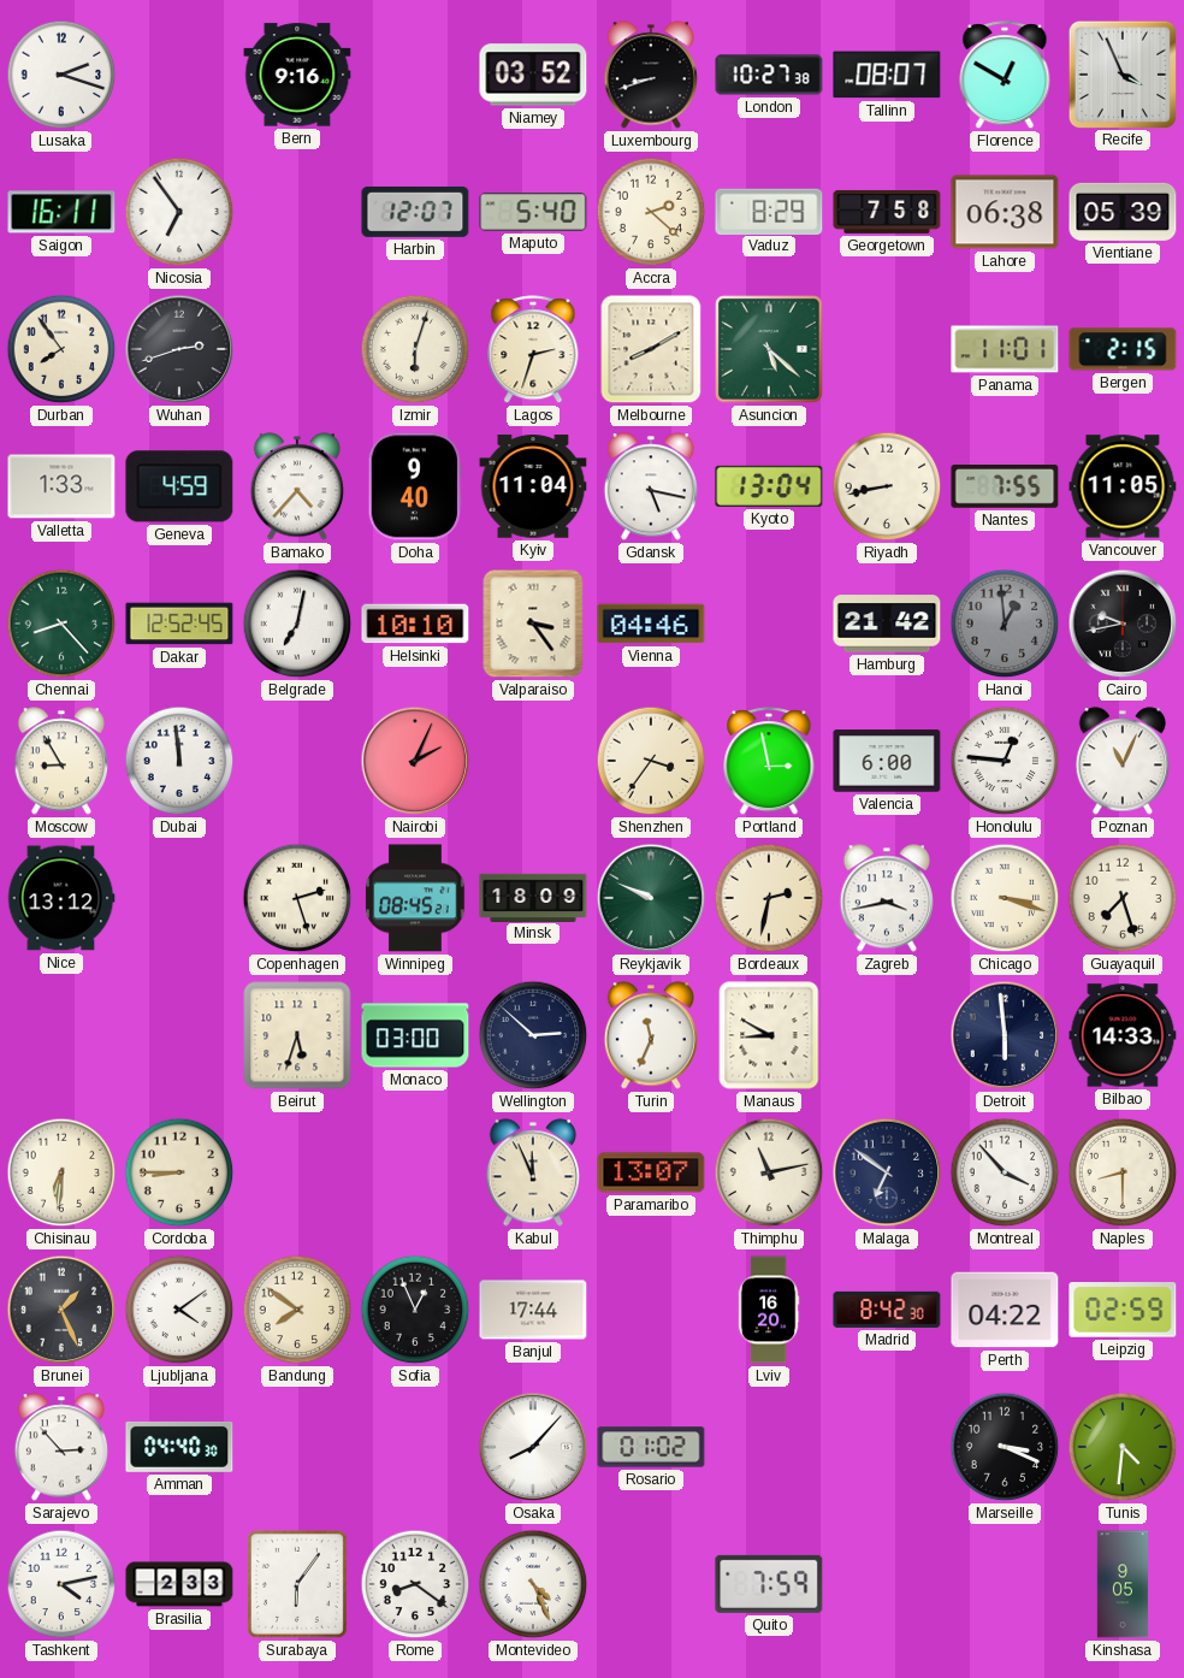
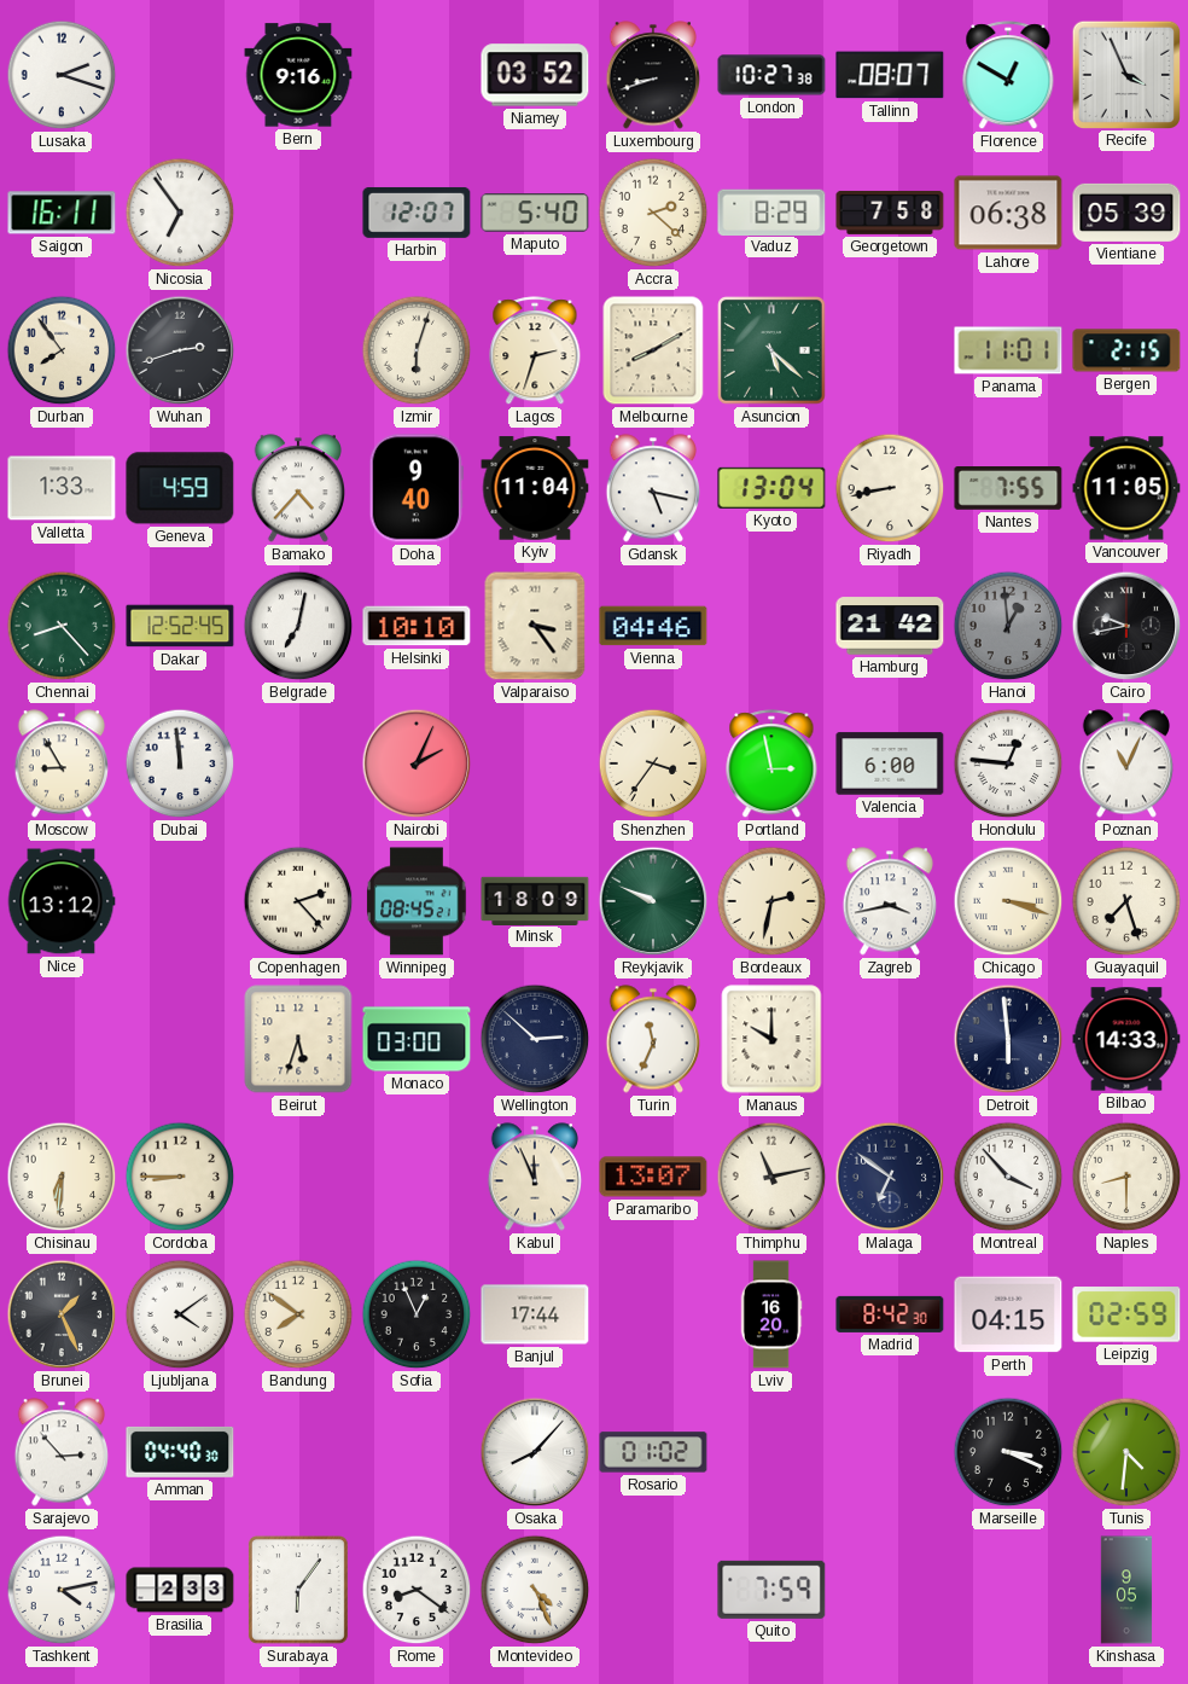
Copenhagen: 2:27 -> 2:23 (298, 901)
Manaus: 8:50 -> 10:00 (771, 1039)
Perth: 04:22 -> 04:15 (1008, 1314)
